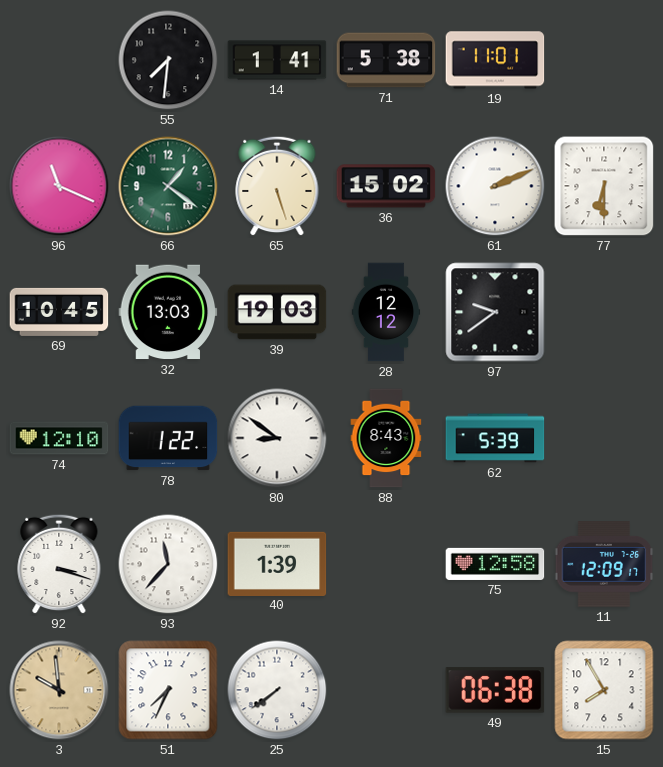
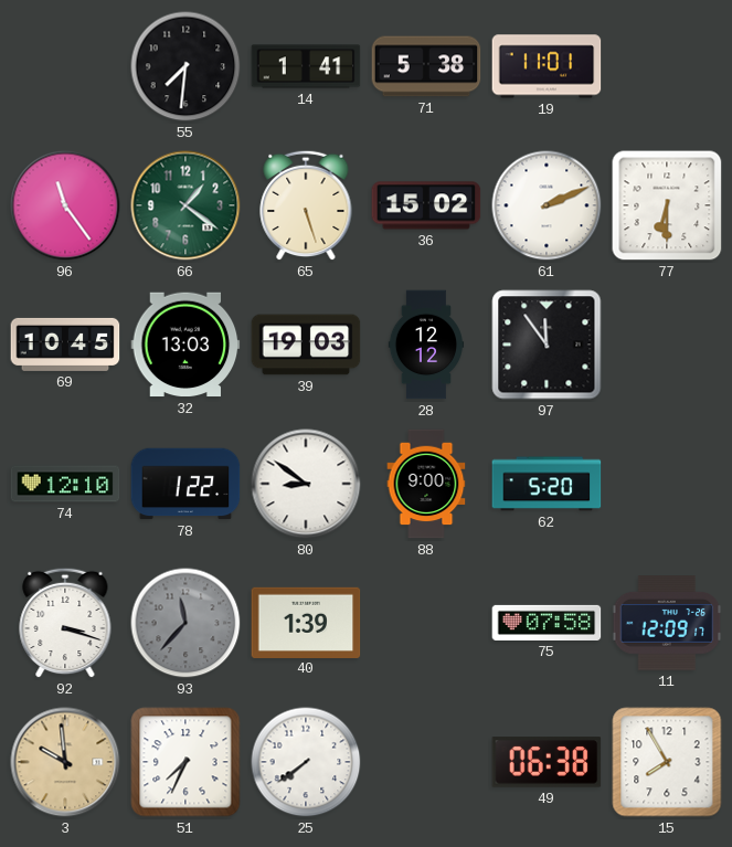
96: 11:19 -> 11:24 (65, 205)
97: 9:39 -> 11:54 (547, 345)
88: 8:43 -> 9:00 (426, 484)
62: 5:39 -> 5:20 (547, 484)
93 dial: white -> grey (185, 623)
75: 12:58 -> 07:58 (547, 623)
